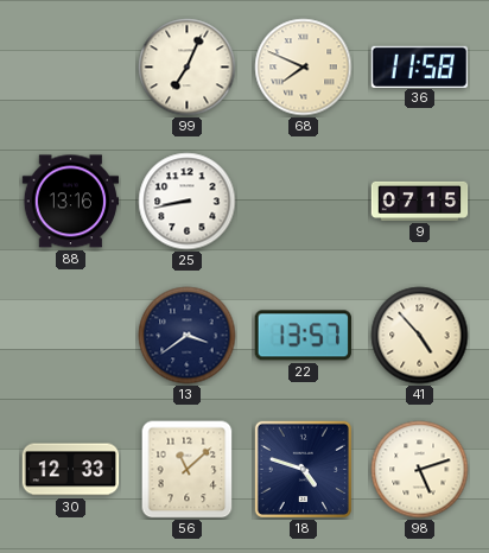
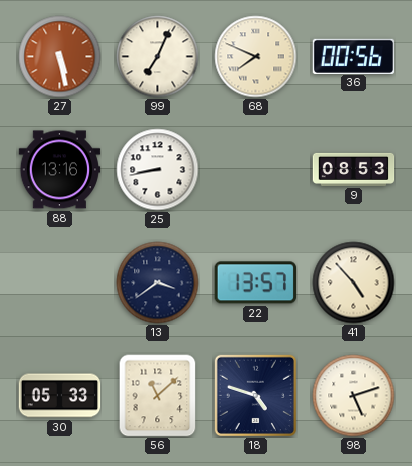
27: none -> 5:28 (60, 57)
36: 11:58 -> 00:56 (354, 56)
9: 07:15 -> 08:53 (354, 169)
30: 12:33 -> 05:33 (60, 396)
